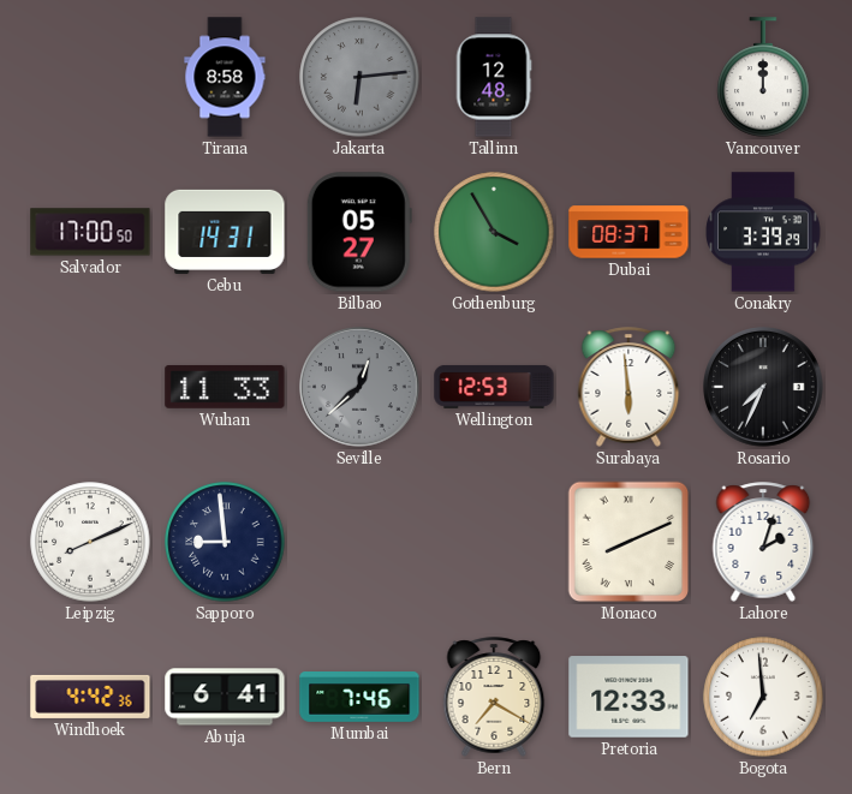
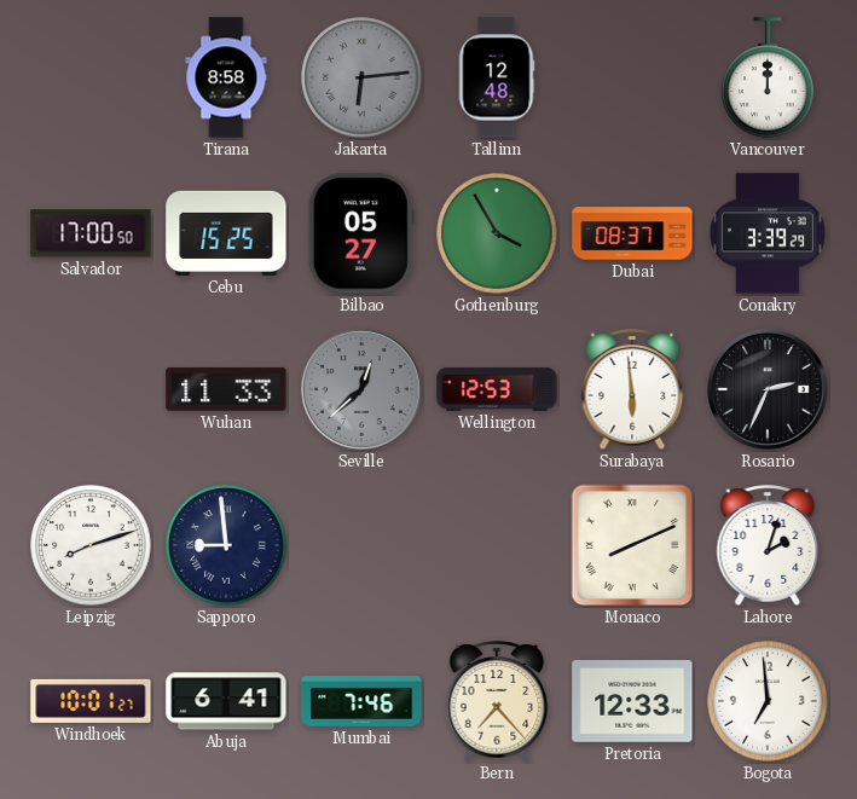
Cebu: 14:31 -> 15:25 (226, 233)
Rosario: 7:34 -> 2:34 (769, 390)
Leipzig: 8:11 -> 8:12 (91, 545)
Windhoek: 4:42 -> 10:01 (91, 701)
Bern: 7:20 -> 7:23 (497, 701)
